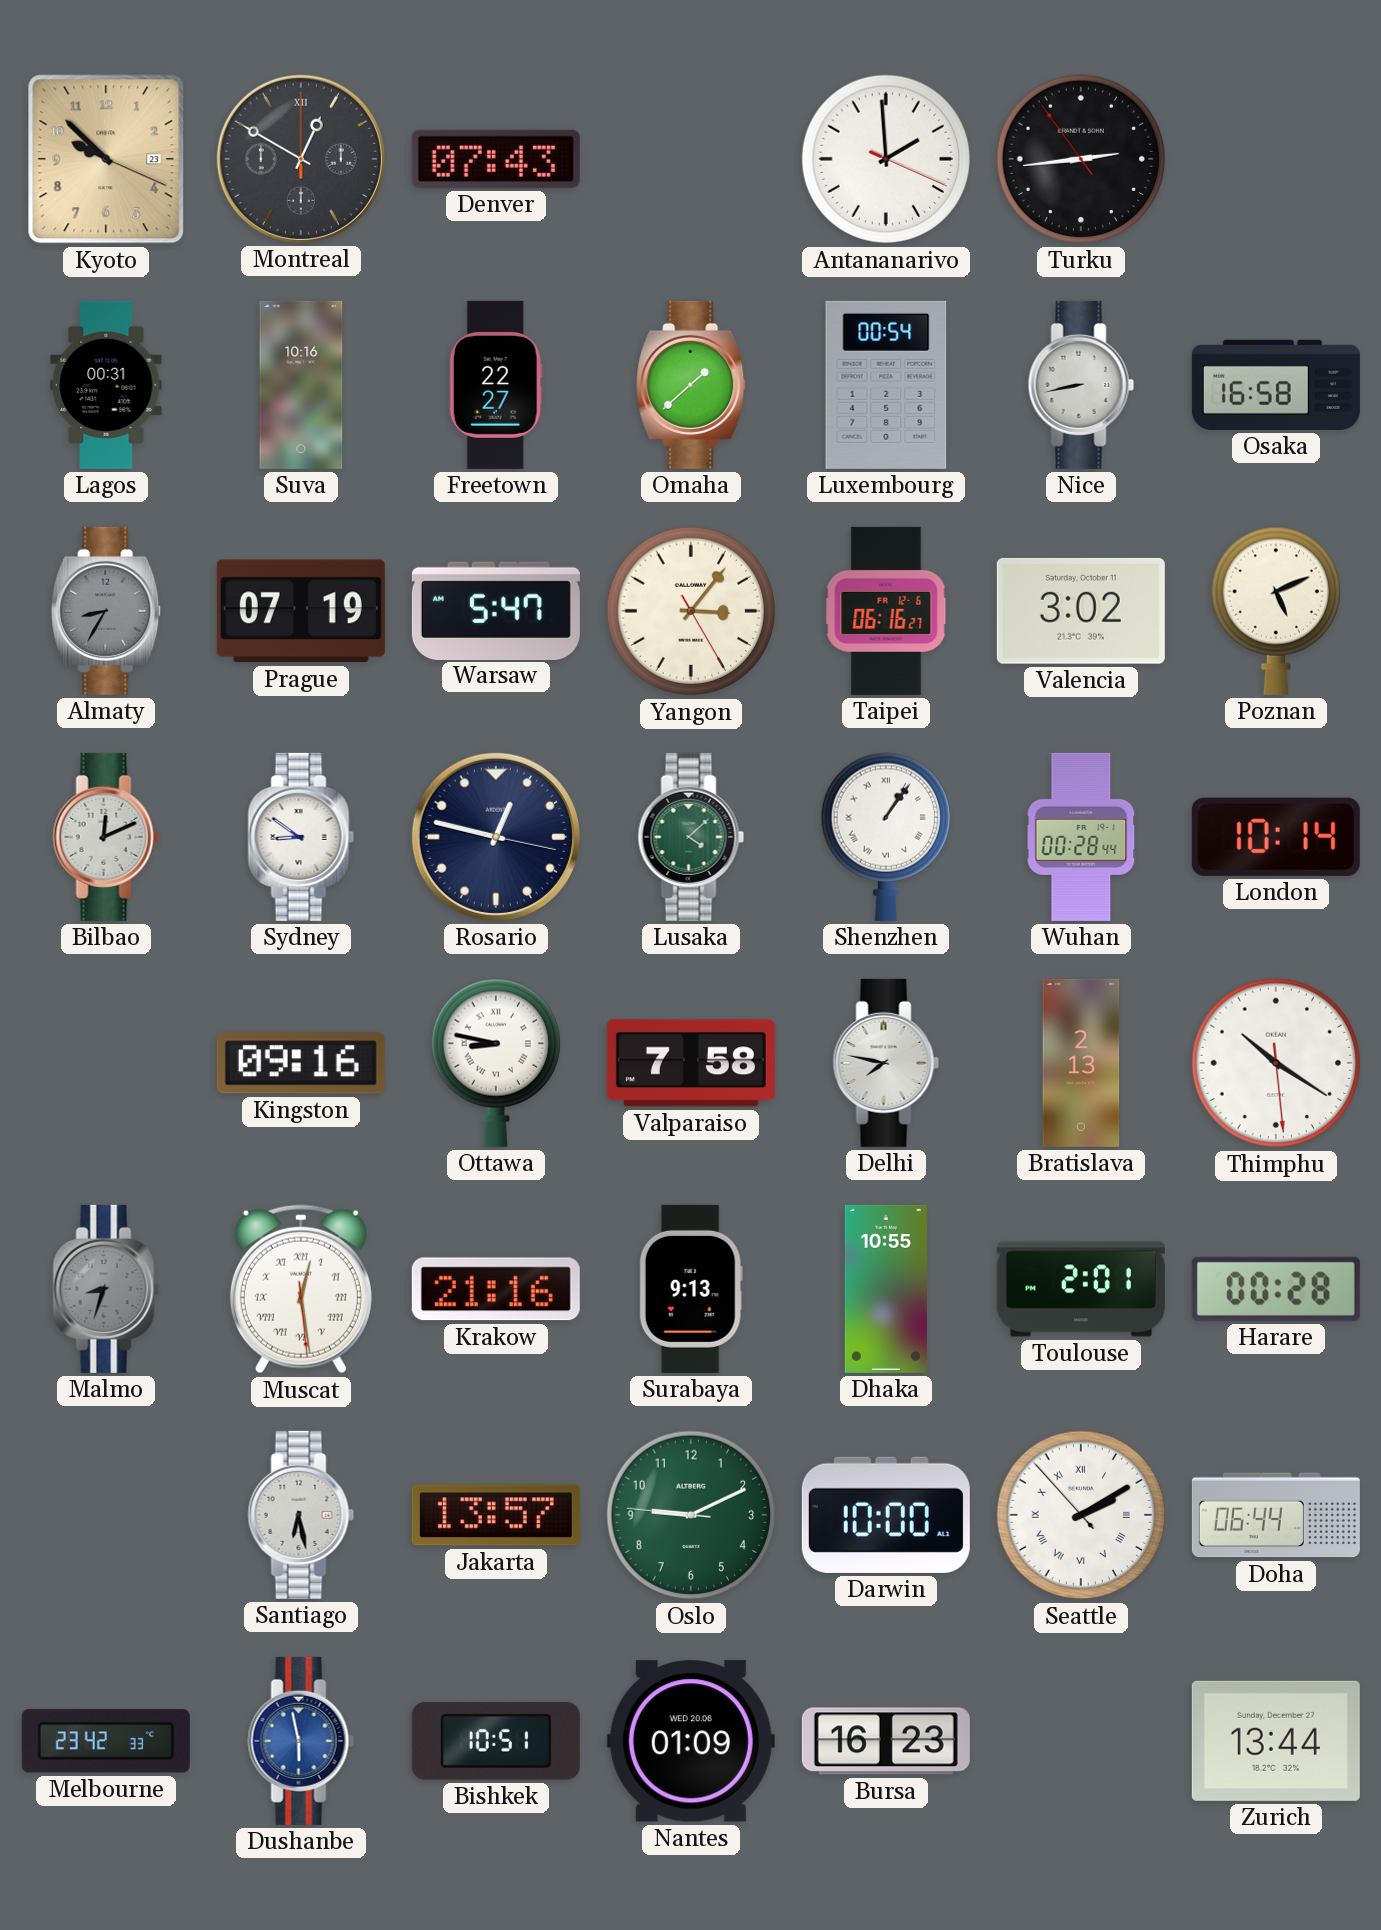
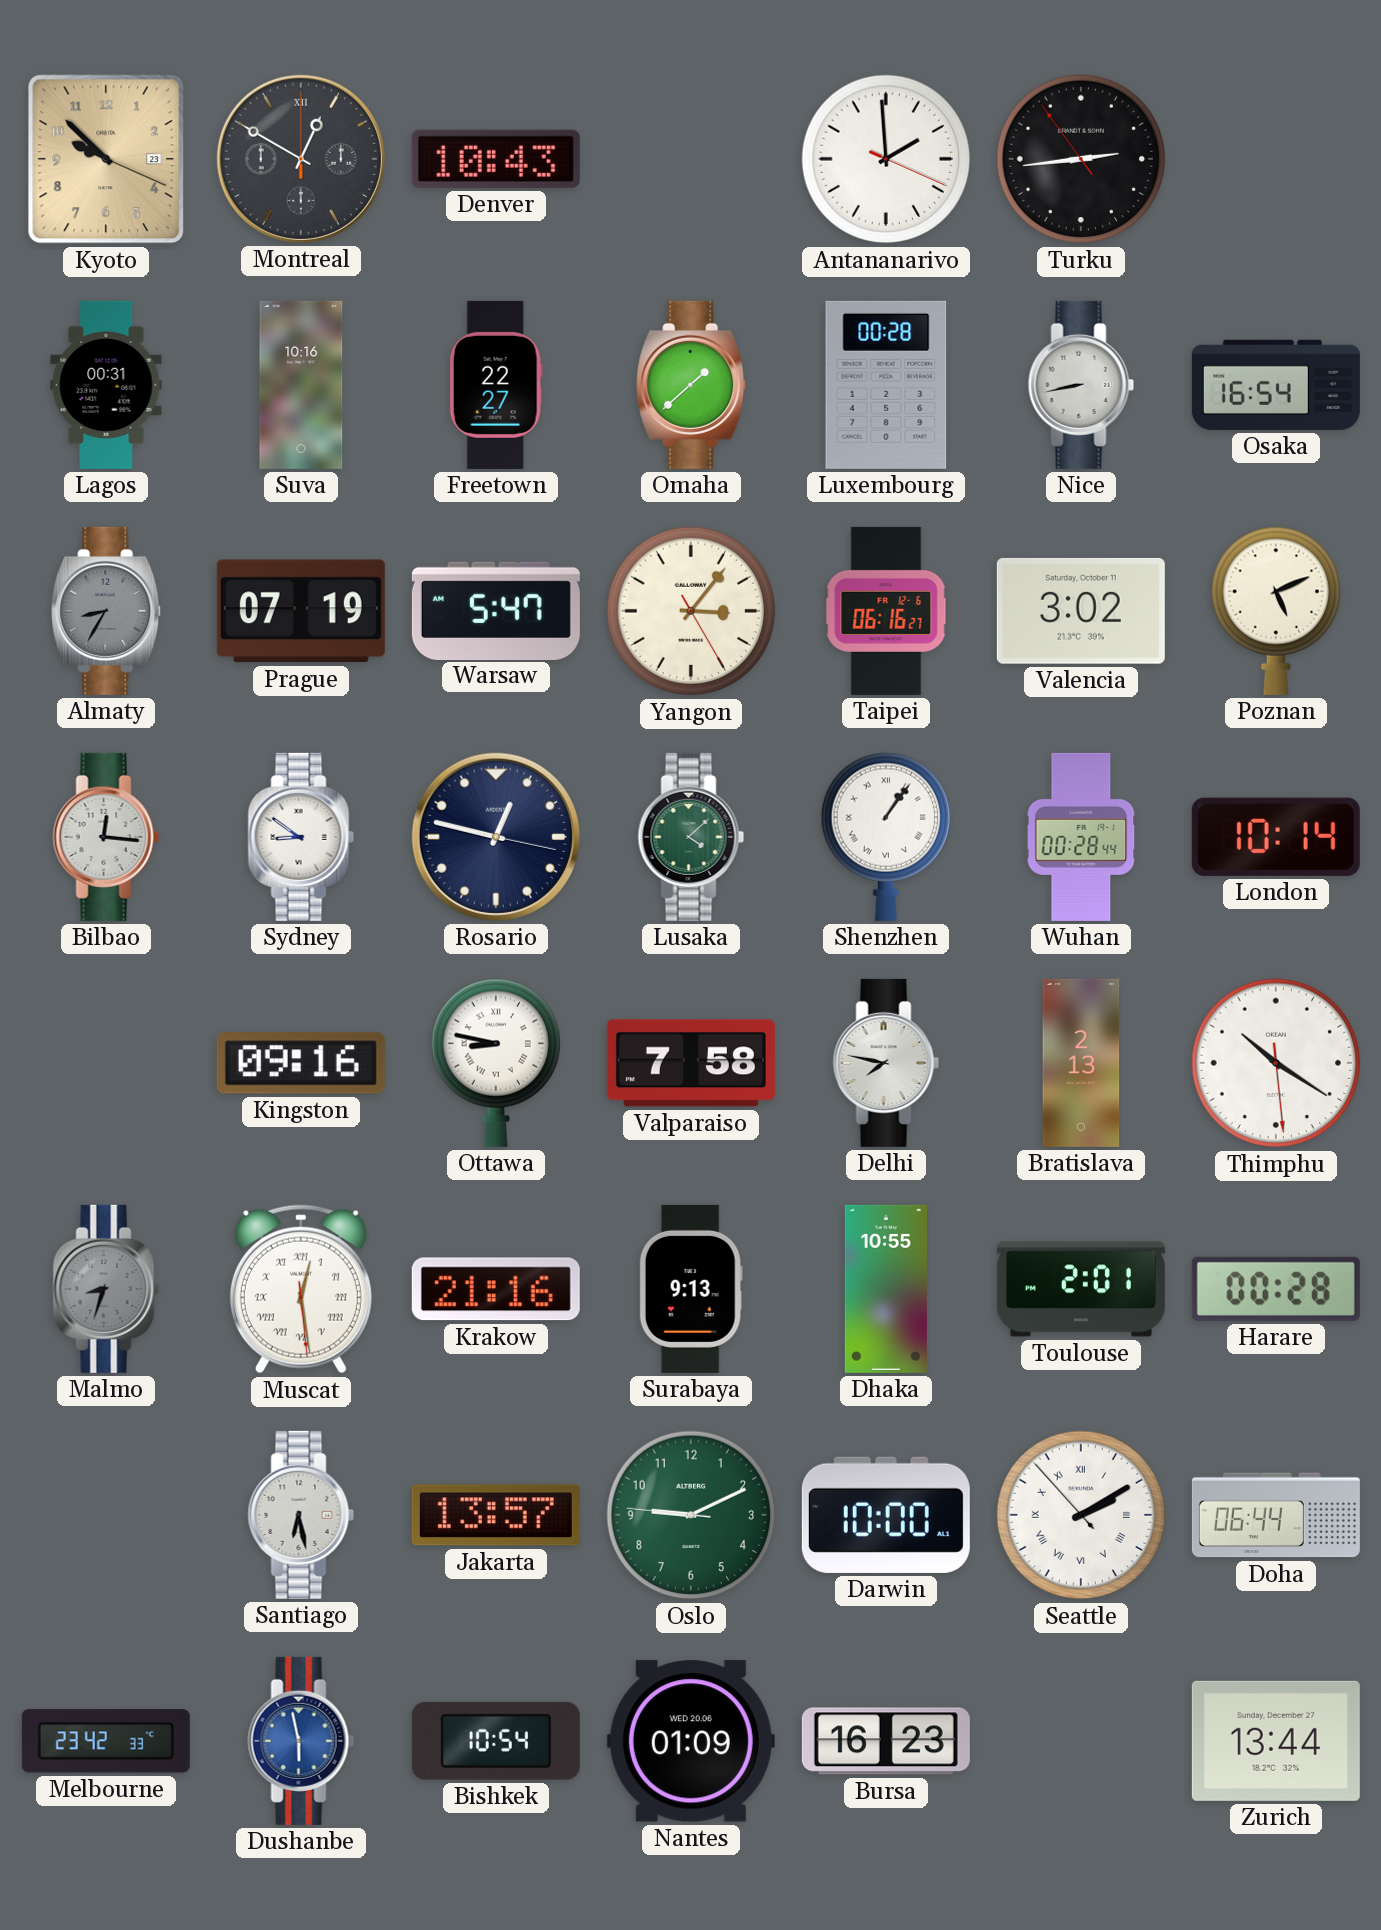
Denver: 07:43 -> 10:43 (496, 159)
Luxembourg: 00:54 -> 00:28 (886, 385)
Osaka: 16:58 -> 16:54 (1276, 385)
Bilbao: 12:11 -> 12:16 (106, 837)
Bishkek: 10:51 -> 10:54 (496, 1741)
